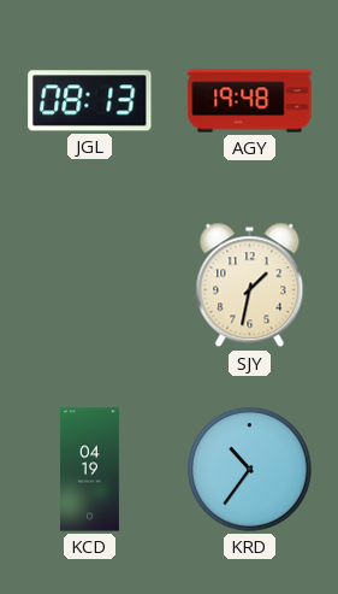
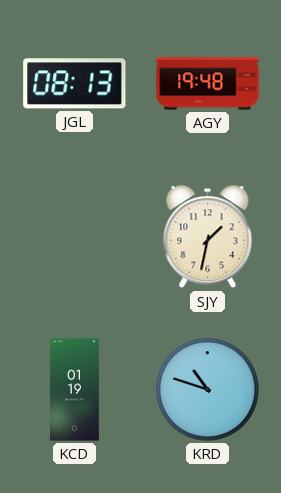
KCD: 04:19 -> 01:19 (74, 390)
KRD: 10:36 -> 10:48 (208, 390)
